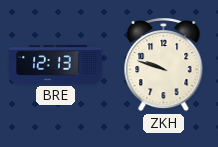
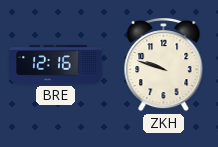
BRE: 12:13 -> 12:16 (56, 65)
